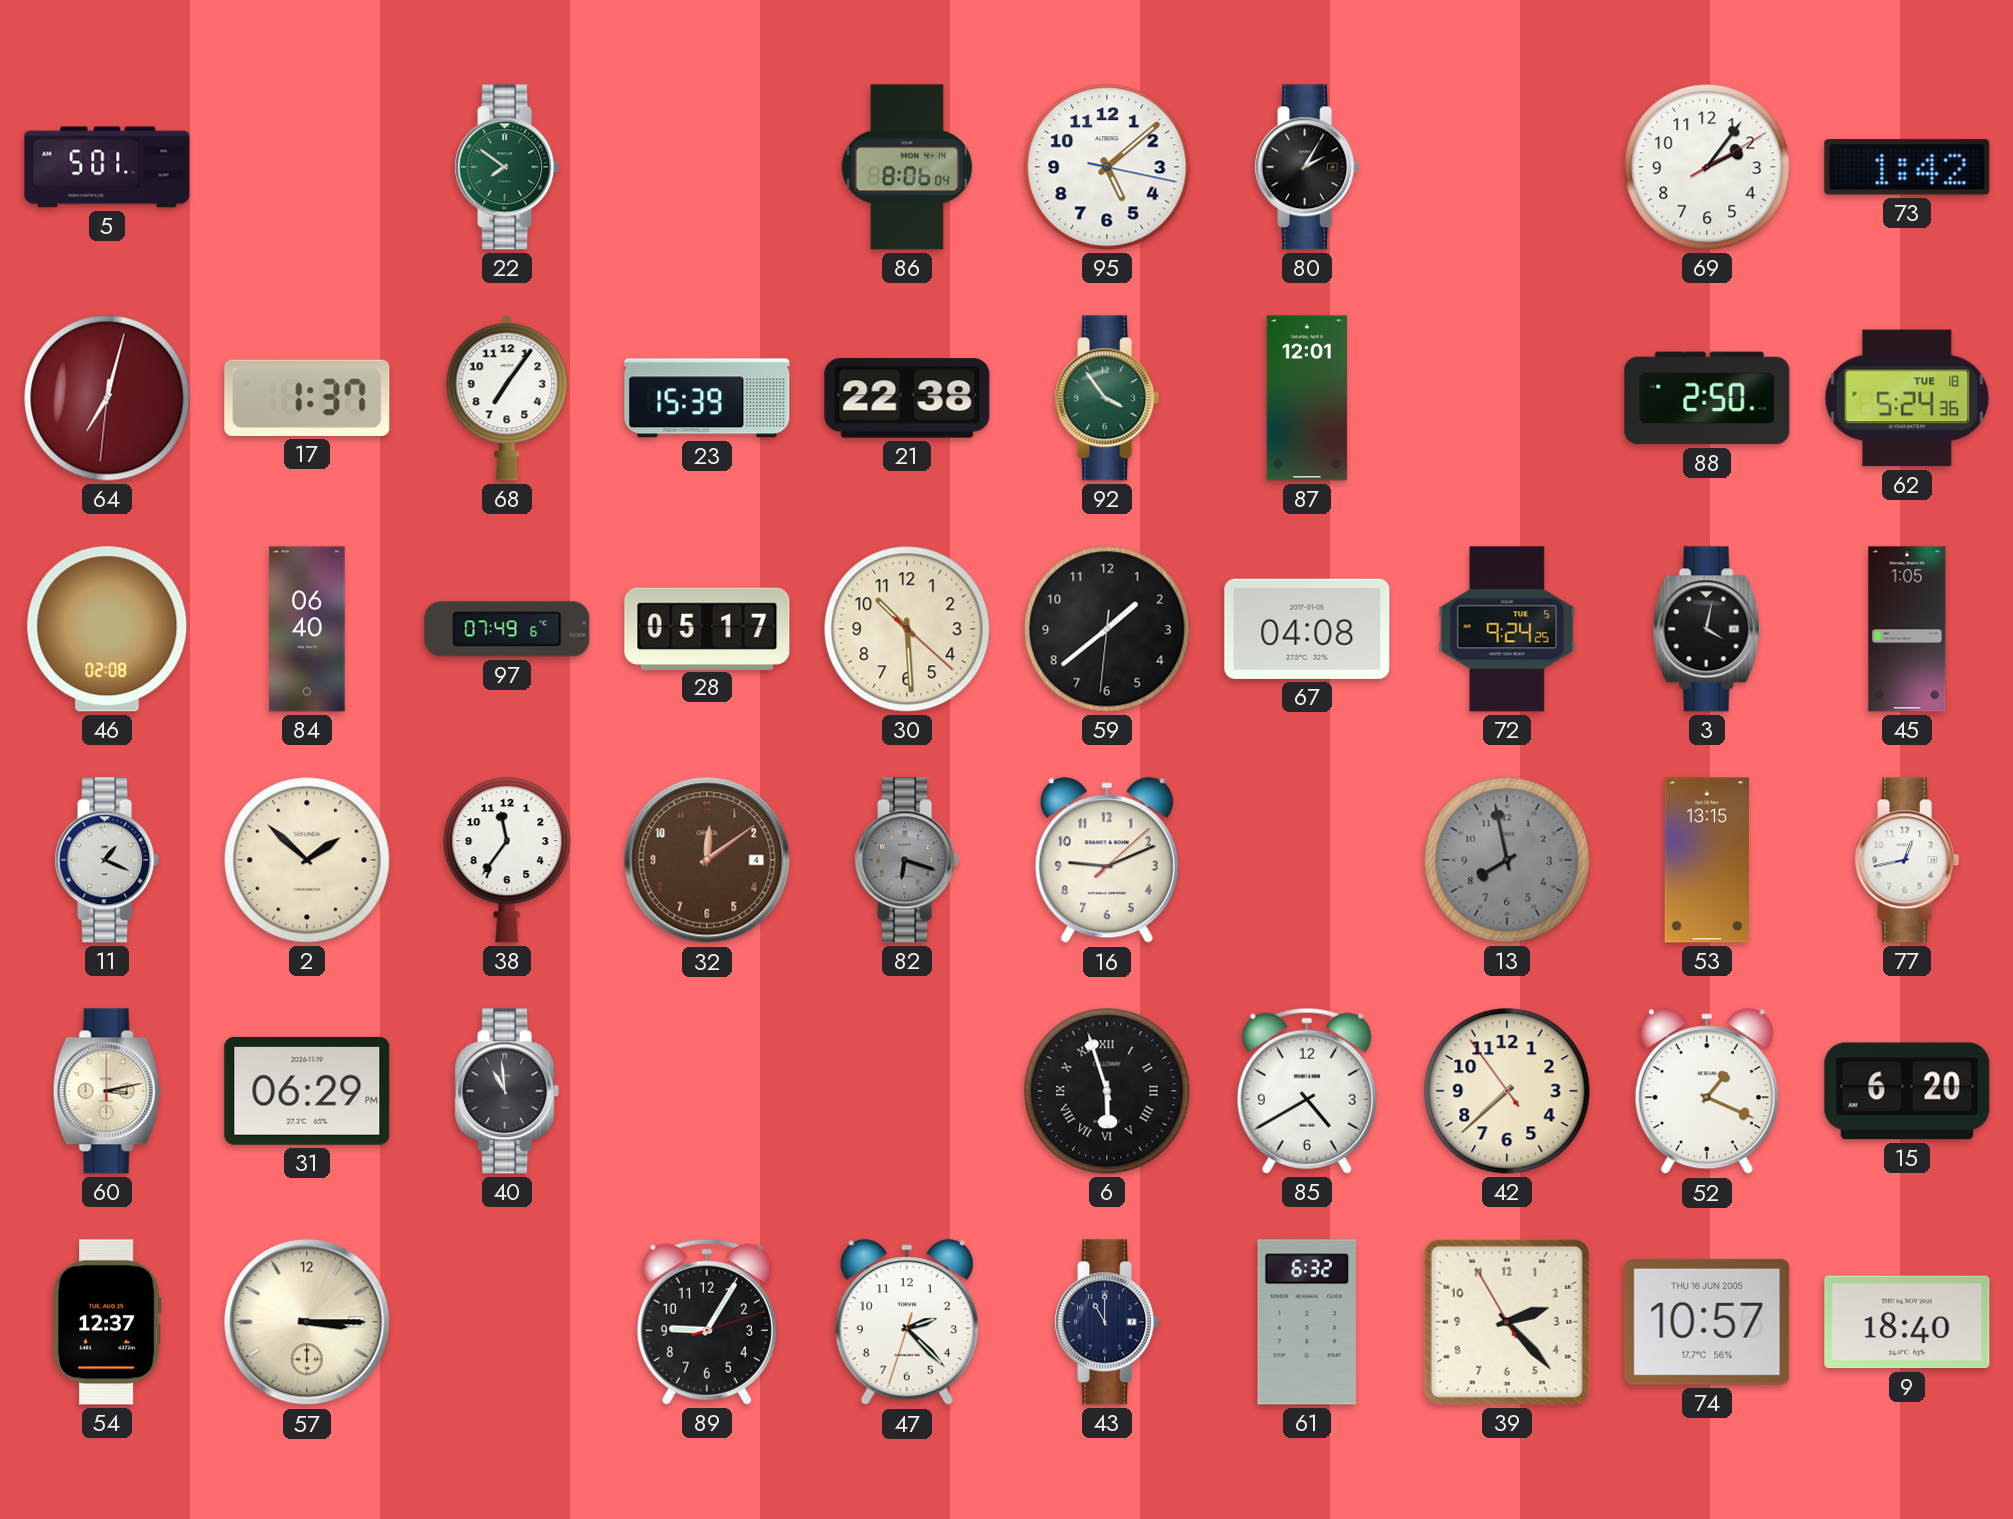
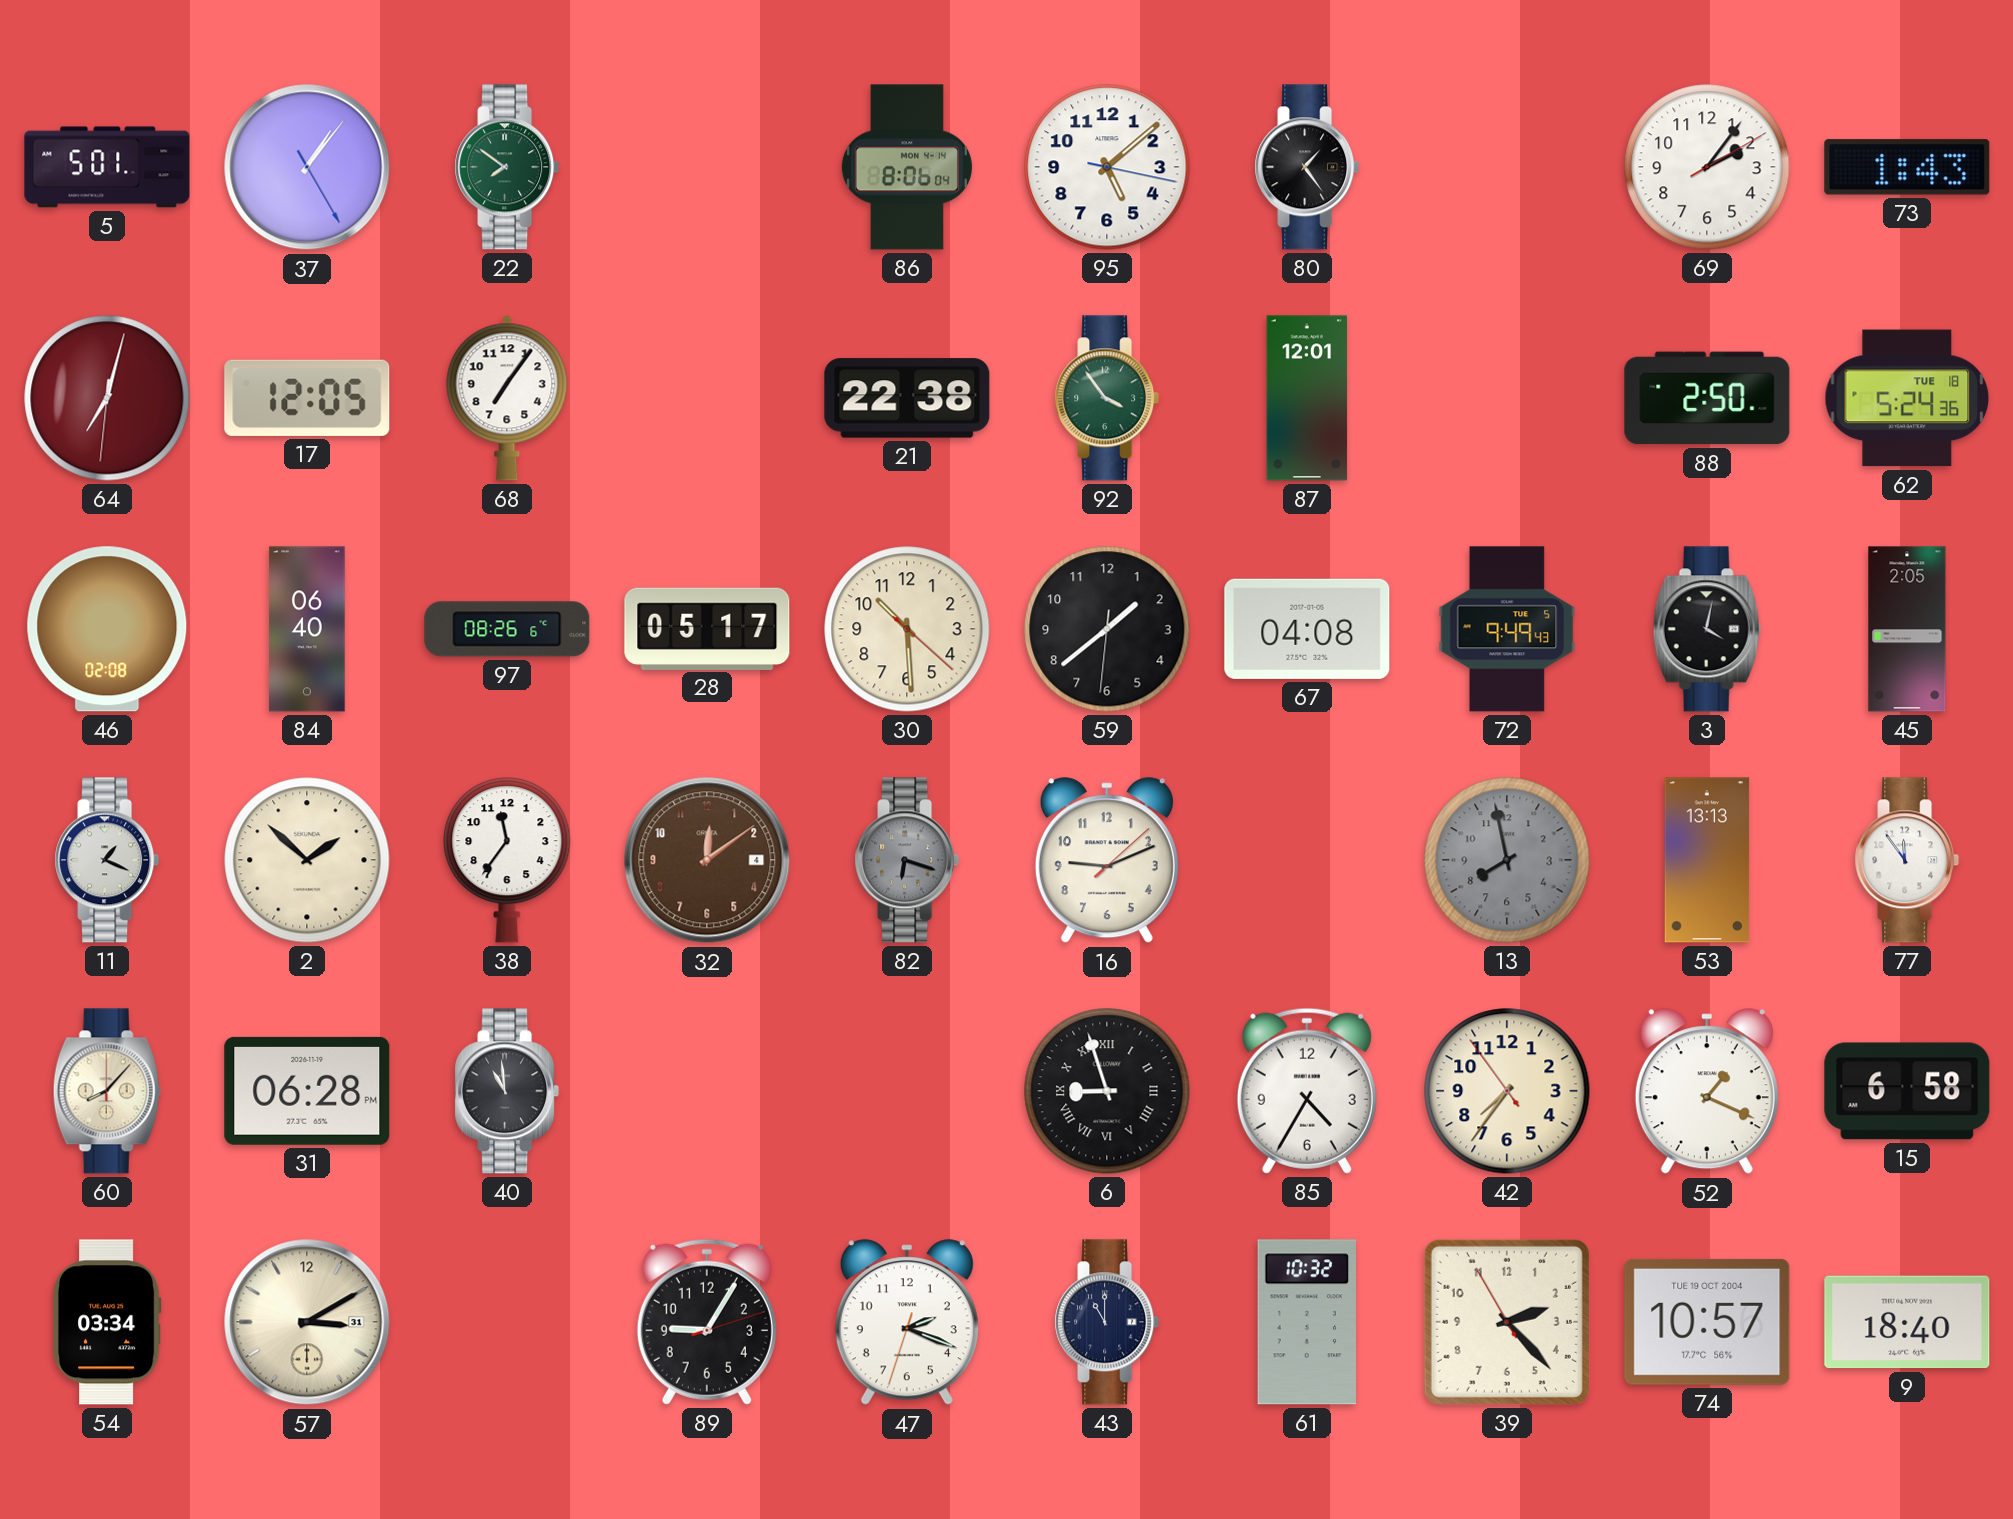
37: none -> 1:06 (307, 167)
80: 2:05 -> 1:24 (1307, 167)
73: 1:42 -> 1:43 (1907, 167)
17: 1:37 -> 12:05 (307, 398)
23: 15:39 -> none (707, 398)
97: 07:49 -> 08:26 (507, 629)
72: 9:24 -> 9:49 (1507, 629)
45: 1:05 -> 2:05 (1907, 629)
53: 13:15 -> 13:13 (1707, 860)
77: 12:43 -> 11:54 (1907, 860)
60: 3:13 -> 8:07 (107, 1091)
31: 06:29 -> 06:28 (307, 1091)
6: 5:57 -> 8:57 (1107, 1091)
85: 4:40 -> 4:35 (1307, 1091)
42: 7:37 -> 7:35 (1507, 1091)
15: 6:20 -> 6:58 (1907, 1091)
54: 12:37 -> 03:34 (107, 1322)
57: 3:15 -> 3:10 (307, 1322)
47: 2:22 -> 2:18 (907, 1323)
61: 6:32 -> 10:32 (1306, 1322)
74 date: THU 16 JUN 2005 -> TUE 19 OCT 2004 (1707, 1322)
